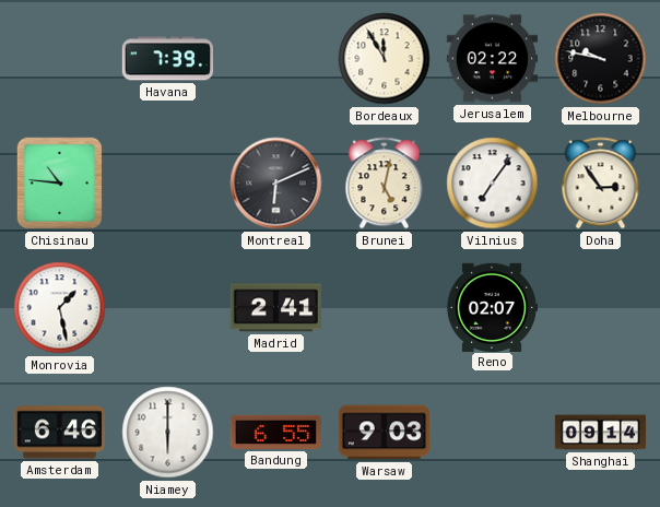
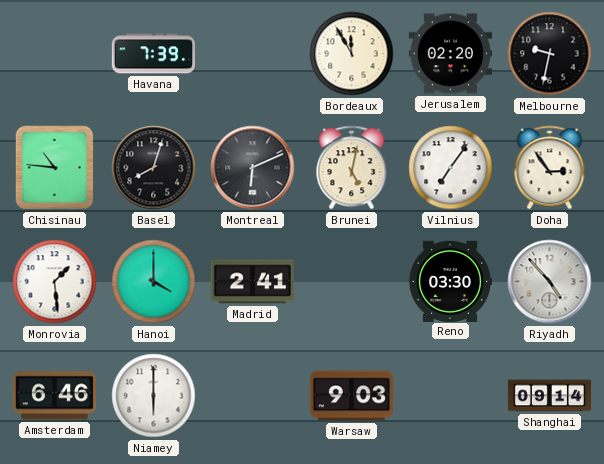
Jerusalem: 02:22 -> 02:20 (450, 54)
Melbourne: 9:47 -> 9:32 (550, 54)
Basel: none -> 8:03 (154, 168)
Monrovia: 1:28 -> 1:29 (55, 282)
Hanoi: none -> 4:00 (154, 282)
Reno: 02:07 -> 03:30 (449, 281)
Riyadh: none -> 4:53 (550, 282)
Bandung: 6:55 -> none (275, 432)
